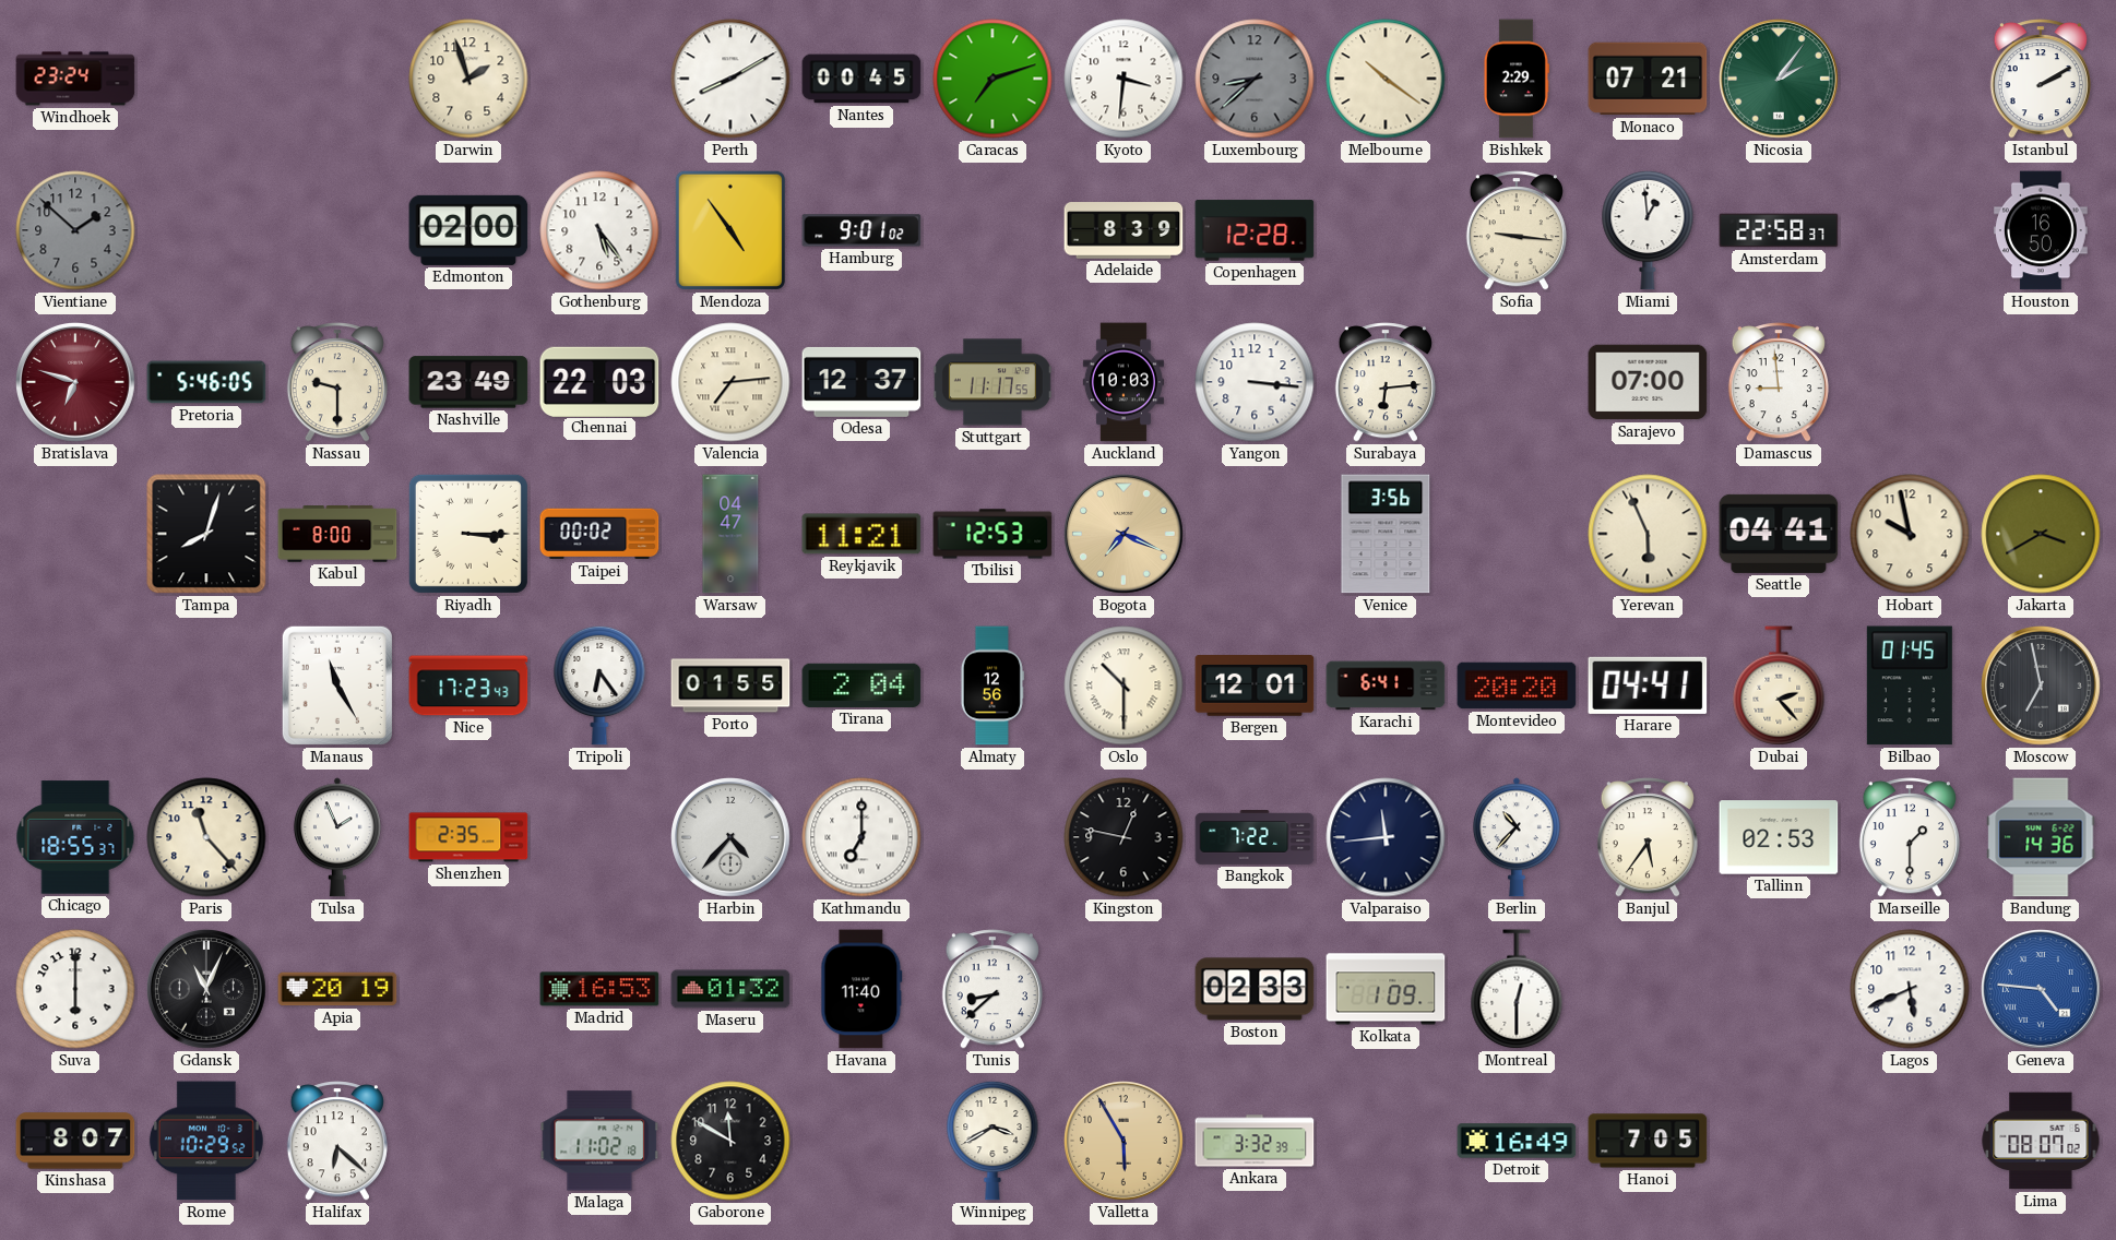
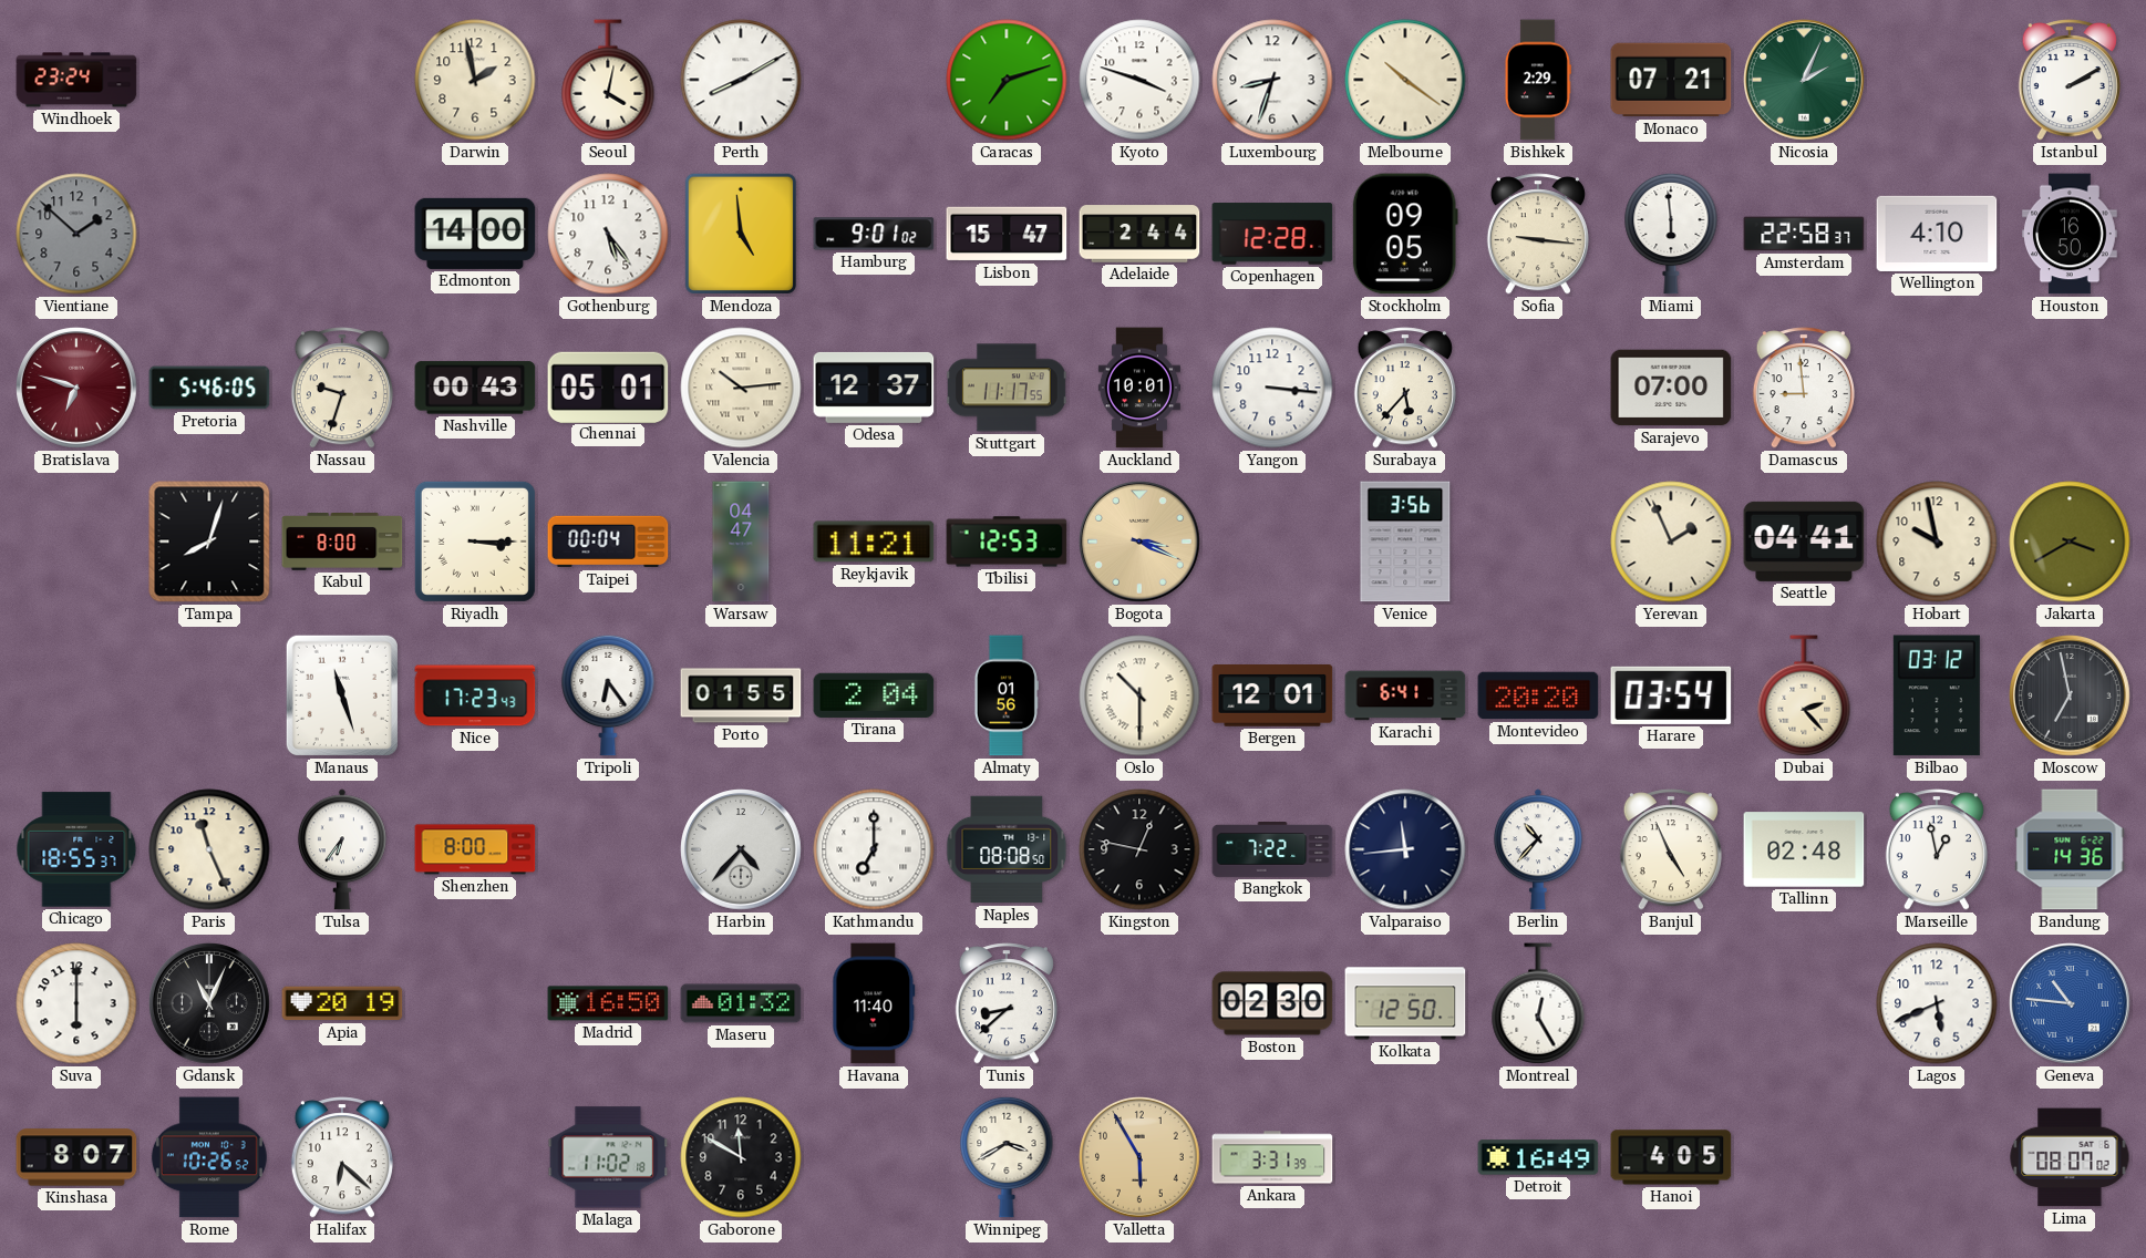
Darwin: 1:57 -> 1:58 (475, 80)
Seoul: none -> 4:02 (608, 80)
Nantes: 00:45 -> none (861, 79)
Kyoto: 3:31 -> 3:48 (1139, 80)
Luxembourg: 8:38 -> 8:33 (1272, 80)
Luxembourg dial: grey -> white (1272, 80)
Nicosia: 2:06 -> 2:04 (1805, 81)
Edmonton: 02:00 -> 14:00 (475, 234)
Mendoza: 4:54 -> 4:59 (741, 234)
Lisbon: none -> 15:47 (1007, 234)
Adelaide: 8:39 -> 2:44 (1139, 234)
Stockholm: none -> 09:05 (1405, 234)
Miami: 12:59 -> 5:59 (1671, 234)
Wellington: none -> 4:10 (1937, 234)
Nassau: 9:30 -> 9:33 (342, 388)
Nashville: 23:49 -> 00:43 (475, 388)
Chennai: 22:03 -> 05:01 (608, 386)
Valencia: 7:14 -> 10:14 (741, 388)
Auckland: 10:03 -> 10:01 (1139, 388)
Surabaya: 6:14 -> 5:37 (1405, 388)
Taipei: 00:02 -> 00:04 (608, 542)
Bogota: 7:19 -> 3:19 (1141, 543)
Yerevan: 5:56 -> 1:56 (1671, 542)
Manaus: 11:25 -> 11:27 (342, 695)
Almaty: 12:56 -> 01:56 (1005, 695)
Harare: 04:41 -> 03:54 (1671, 695)
Bilbao: 01:45 -> 03:12 (1937, 695)
Paris: 11:23 -> 11:26 (209, 849)
Tulsa: 1:56 -> 6:36 (342, 849)
Shenzhen: 2:35 -> 8:00 (475, 849)
Naples: none -> 08:08 (1007, 849)
Banjul: 5:36 -> 4:56 (1671, 849)
Tallinn: 02:53 -> 02:48 (1804, 849)
Marseille: 1:30 -> 12:58 (1937, 849)
Madrid: 16:53 -> 16:50 (608, 1003)
Boston: 02:33 -> 02:30 (1272, 1003)
Kolkata: 1:09 -> 12:50 (1405, 1003)
Montreal: 12:30 -> 12:25 (1538, 1003)
Geneva: 4:46 -> 10:46 (2071, 1004)
Rome: 10:29 -> 10:26 (209, 1157)
Ankara: 3:32 -> 3:31 (1272, 1157)
Hanoi: 7:05 -> 4:05 (1671, 1157)
